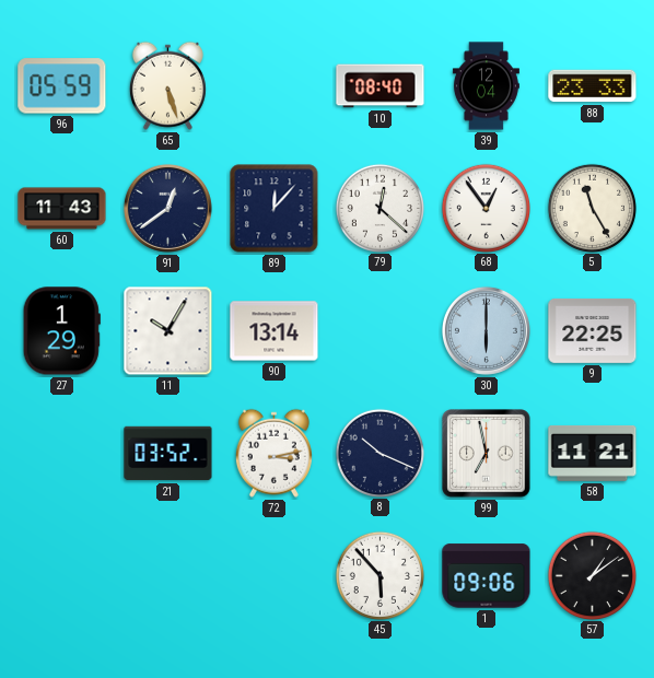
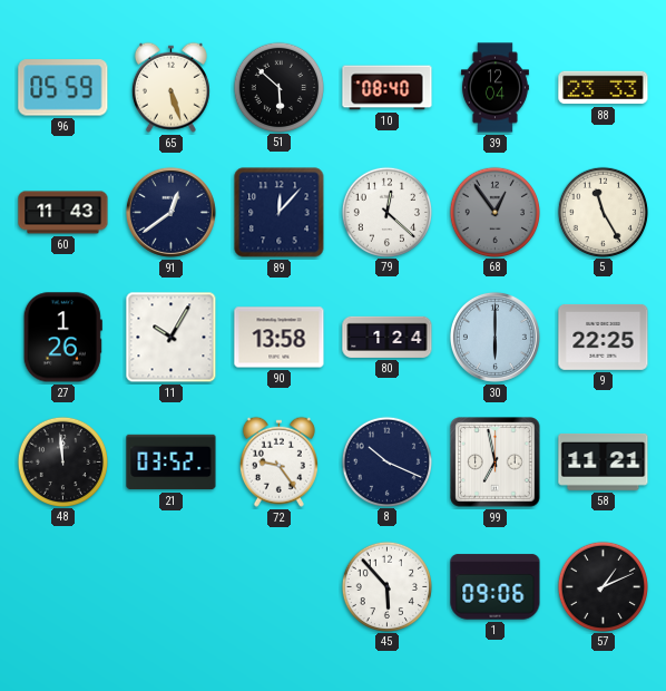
51: none -> 5:52 (278, 87)
68 dial: white -> grey (494, 212)
27: 1:29 -> 1:26 (62, 338)
90: 13:14 -> 13:58 (280, 338)
80: none -> 1:24 (388, 337)
48: none -> 11:59 (62, 461)
72: 3:13 -> 9:24 (278, 461)
57: 1:09 -> 1:11 (603, 586)
